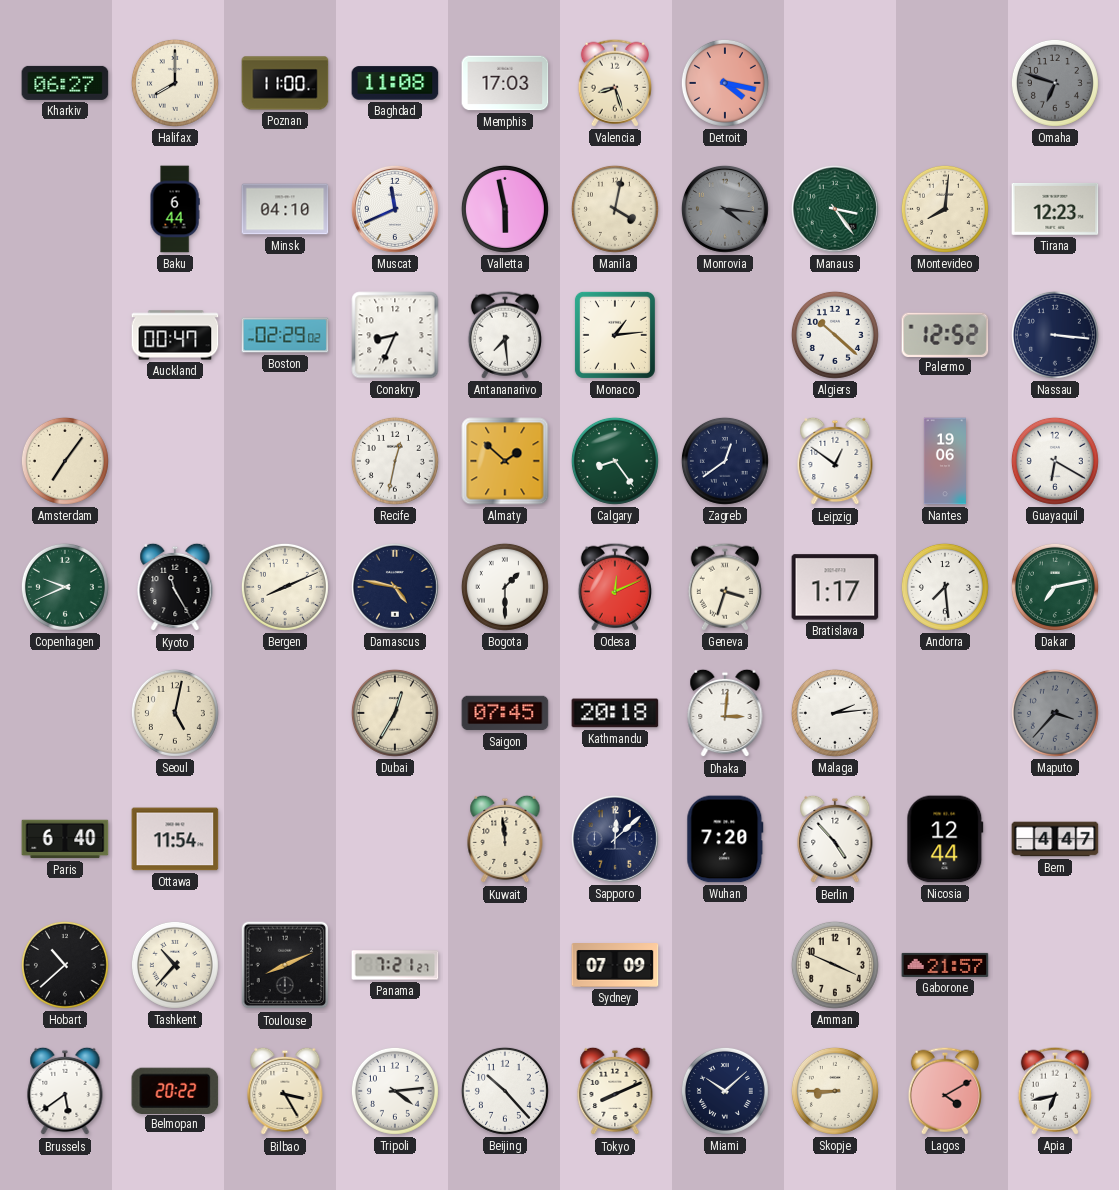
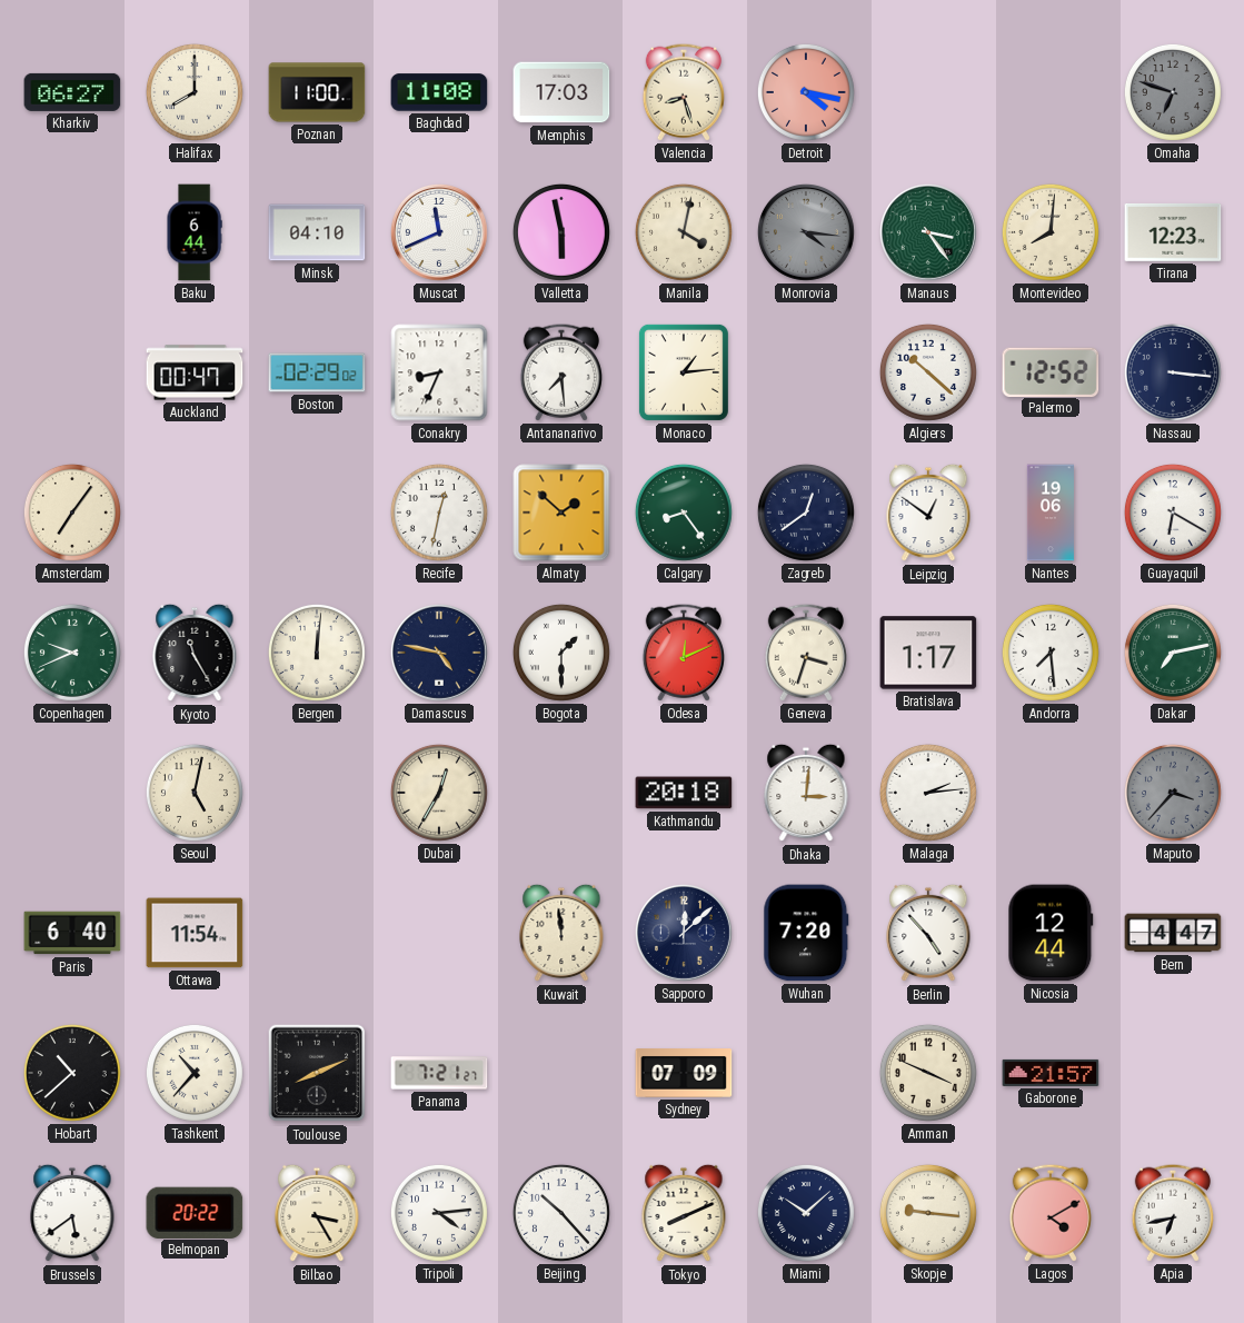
Bergen: 8:11 -> 12:01 (317, 653)
Saigon: 07:45 -> none (505, 713)
Skopje: 8:45 -> 9:16 (928, 1213)
